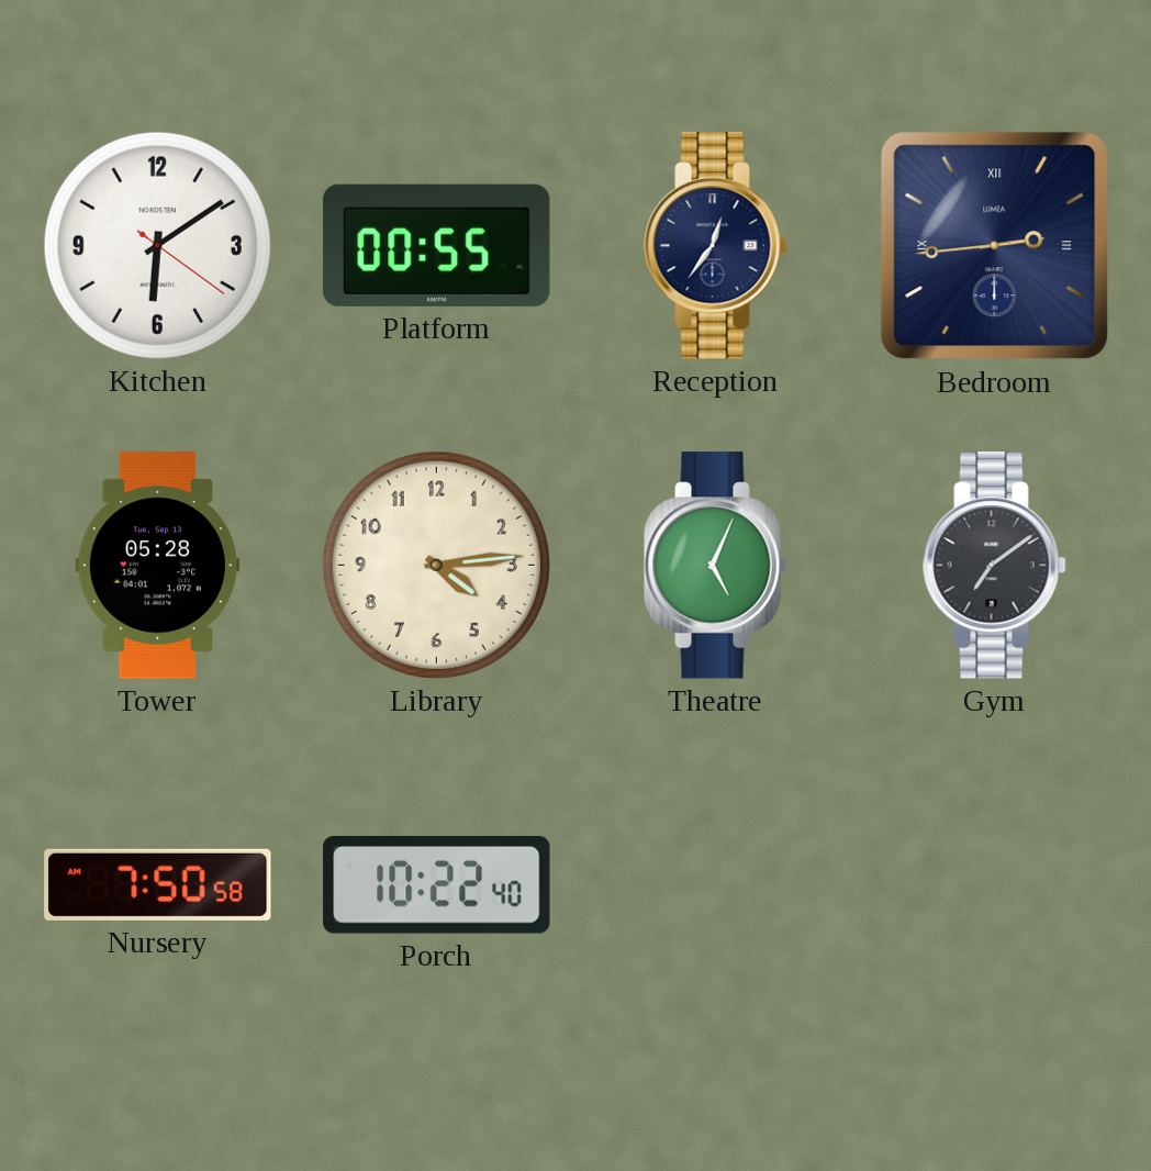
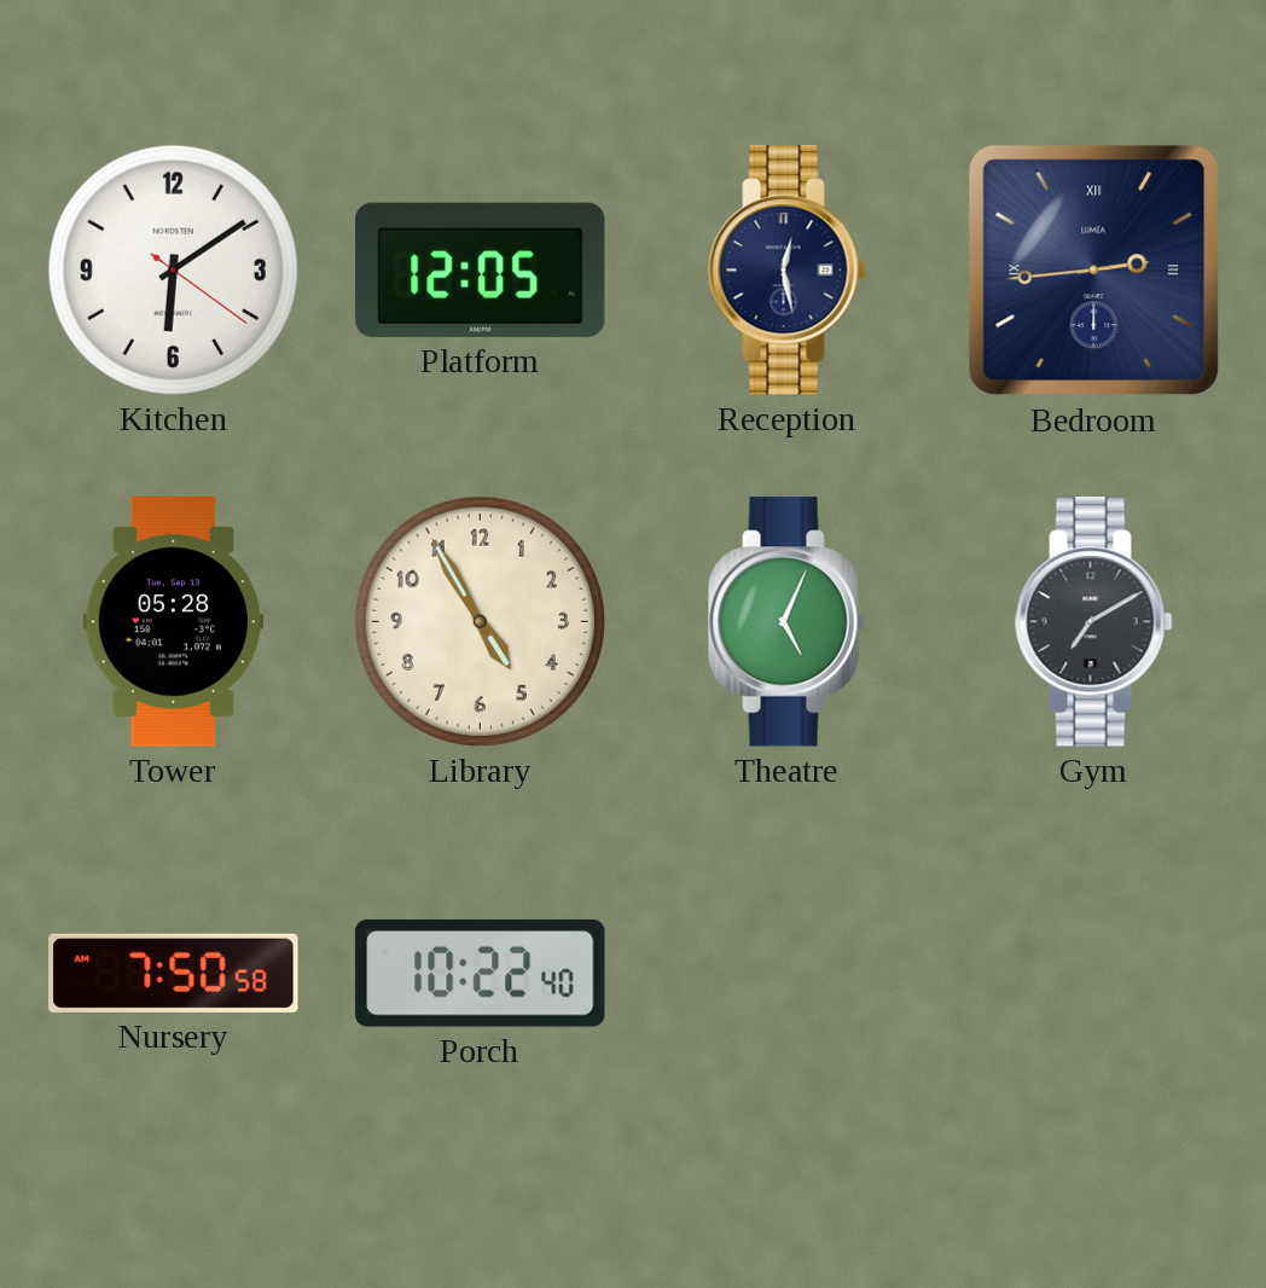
Platform: 00:55 -> 12:05 (481, 269)
Reception: 12:36 -> 12:28 (788, 271)
Library: 4:14 -> 4:55 (480, 621)
Gym: 7:09 -> 7:10 (1094, 622)
